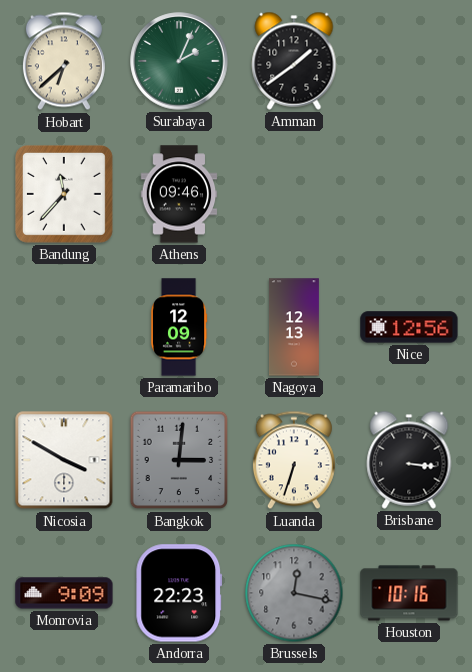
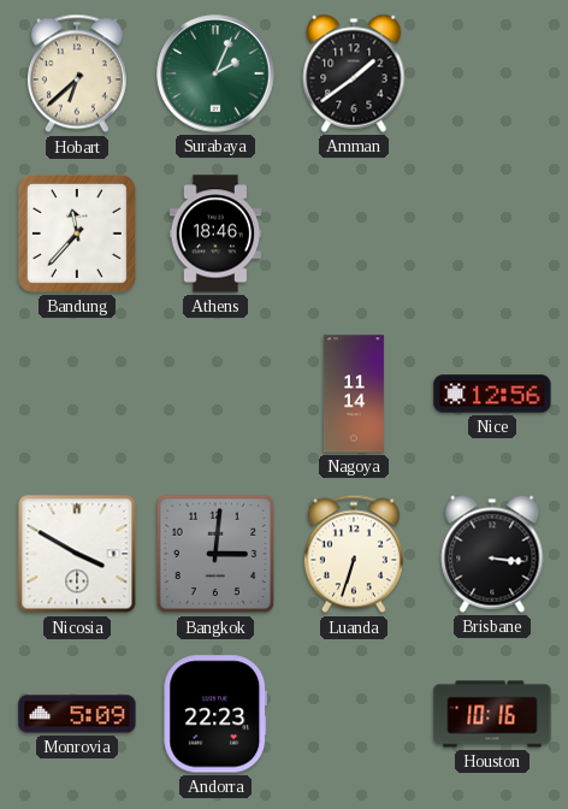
Athens: 09:46 -> 18:46 (215, 234)
Paramaribo: 12:09 -> none (179, 327)
Nagoya: 12:13 -> 11:14 (354, 394)
Monrovia: 9:09 -> 5:09 (77, 714)
Brussels: 12:17 -> none (294, 593)
